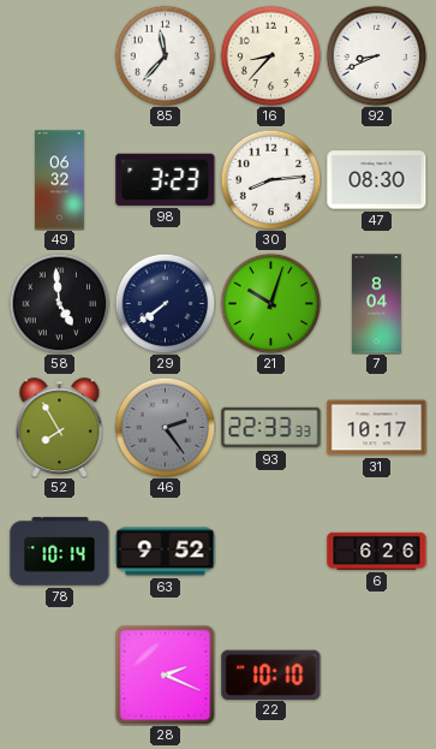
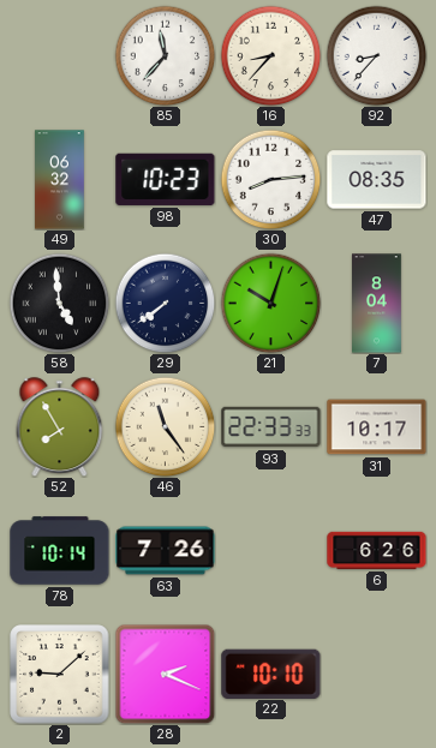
92: 8:41 -> 8:37 (376, 55)
98: 3:23 -> 10:23 (166, 179)
47: 08:30 -> 08:35 (377, 180)
46: 2:24 -> 11:24 (165, 426)
46 dial: grey -> cream (165, 426)
63: 9:52 -> 7:26 (166, 551)
2: none -> 9:08 (60, 675)
